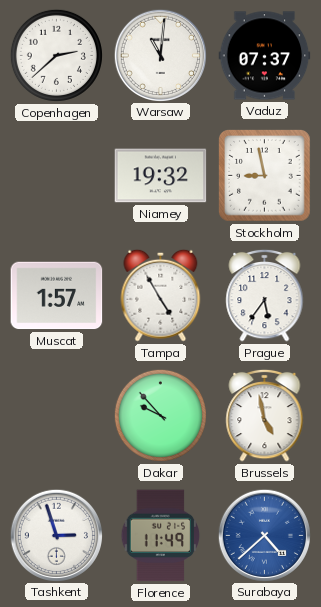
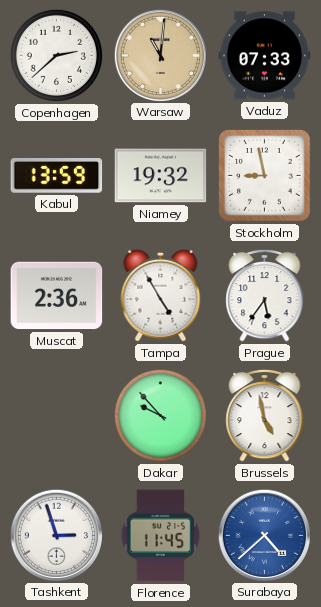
Warsaw dial: white -> champagne (160, 55)
Vaduz: 07:37 -> 07:33 (265, 56)
Kabul: none -> 13:59 (57, 176)
Muscat: 1:57 -> 2:36 (57, 296)
Florence: 11:49 -> 11:45 (161, 536)
